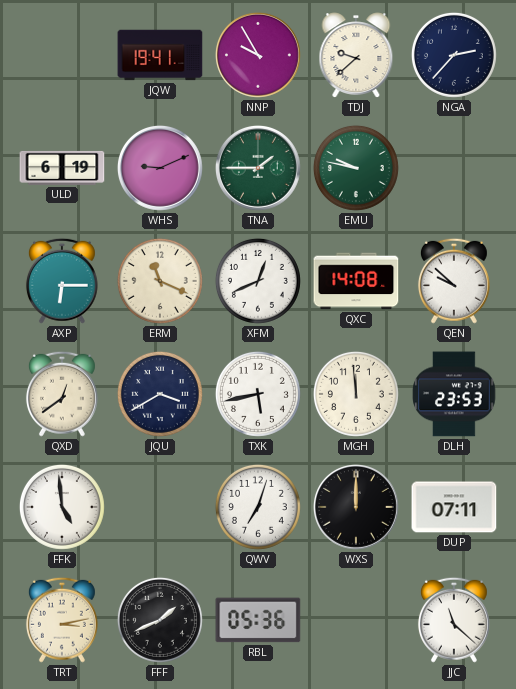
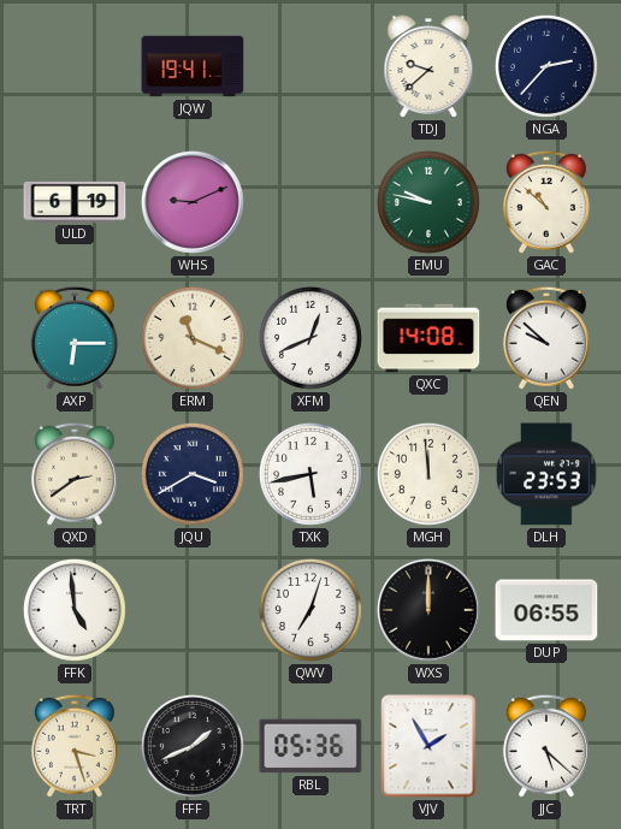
NNP: 9:55 -> none (258, 56)
TNA: 1:45 -> none (258, 169)
GAC: none -> 10:52 (546, 202)
QXD: 12:39 -> 2:39 (75, 474)
DUP: 07:11 -> 06:55 (546, 610)
TRT: 3:13 -> 3:27 (75, 746)
VJV: none -> 1:55 (428, 746)
JJC: 11:22 -> 5:22 (546, 746)
